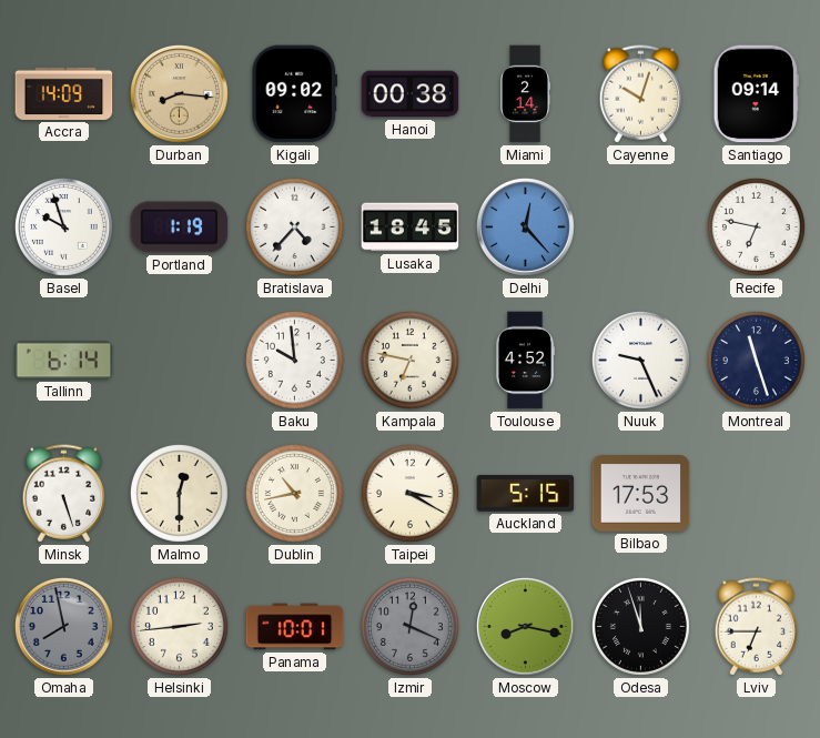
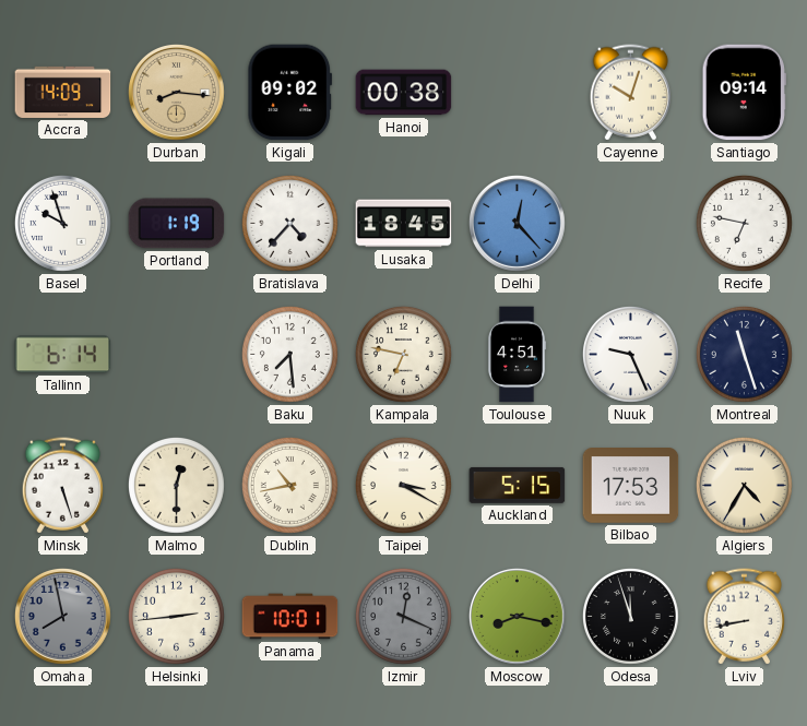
Miami: 2:14 -> none (526, 94)
Baku: 9:59 -> 7:29 (289, 354)
Toulouse: 4:52 -> 4:51 (517, 355)
Algiers: none -> 4:35 (744, 485)
Lviv: 6:45 -> 8:43 (744, 617)
